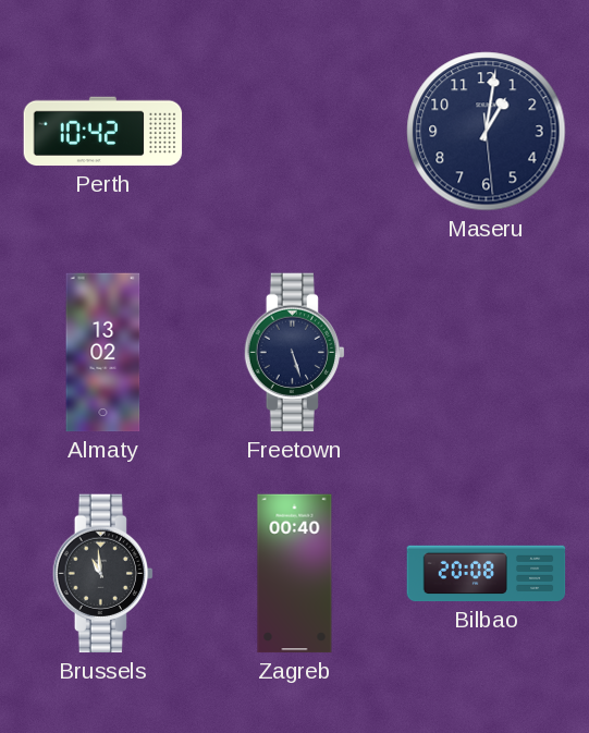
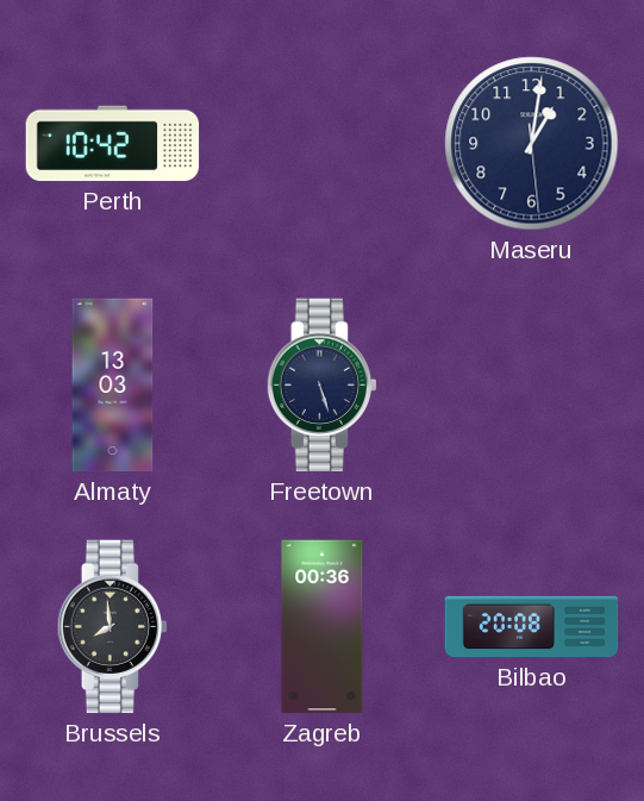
Almaty: 13:02 -> 13:03 (113, 386)
Brussels: 10:59 -> 7:59 (112, 627)
Zagreb: 00:40 -> 00:36 (323, 627)
